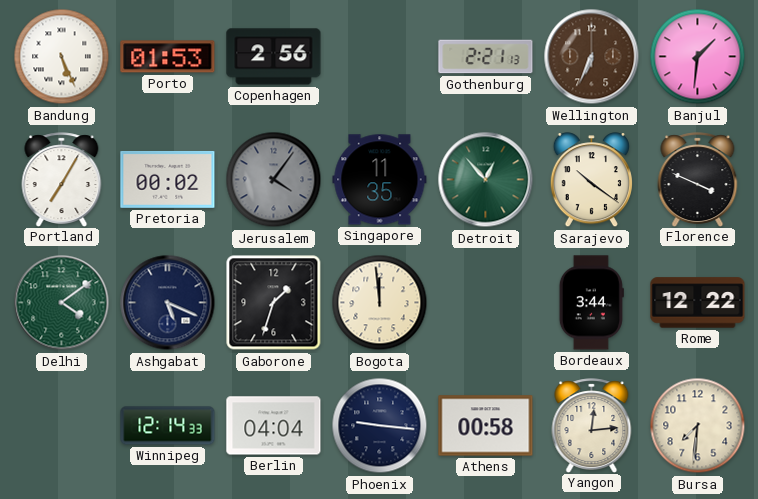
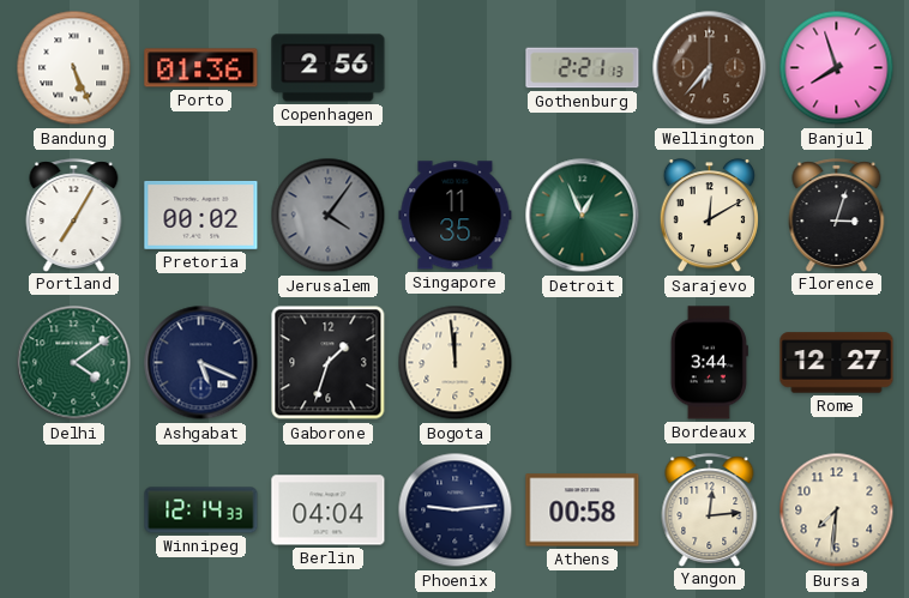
Porto: 01:53 -> 01:36 (201, 68)
Wellington: 6:34 -> 6:37 (710, 68)
Banjul: 1:31 -> 7:57 (837, 68)
Detroit: 12:53 -> 12:56 (583, 216)
Sarajevo: 10:21 -> 12:10 (709, 216)
Florence: 3:49 -> 3:03 (837, 215)
Rome: 12:22 -> 12:27 (837, 363)
Phoenix: 9:16 -> 9:14 (456, 511)
